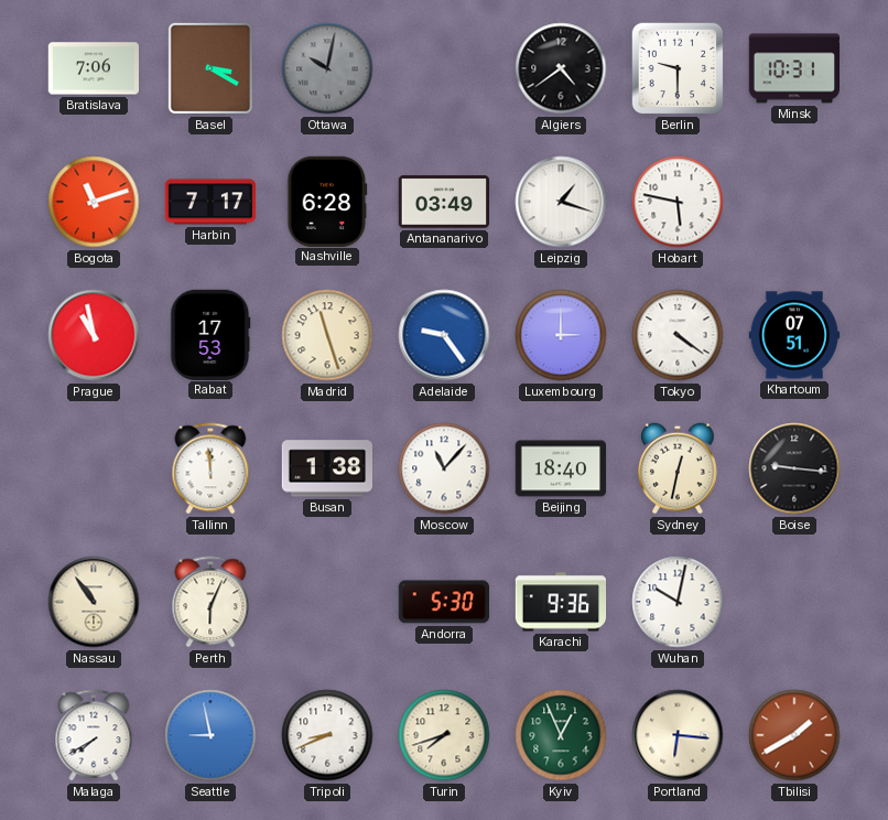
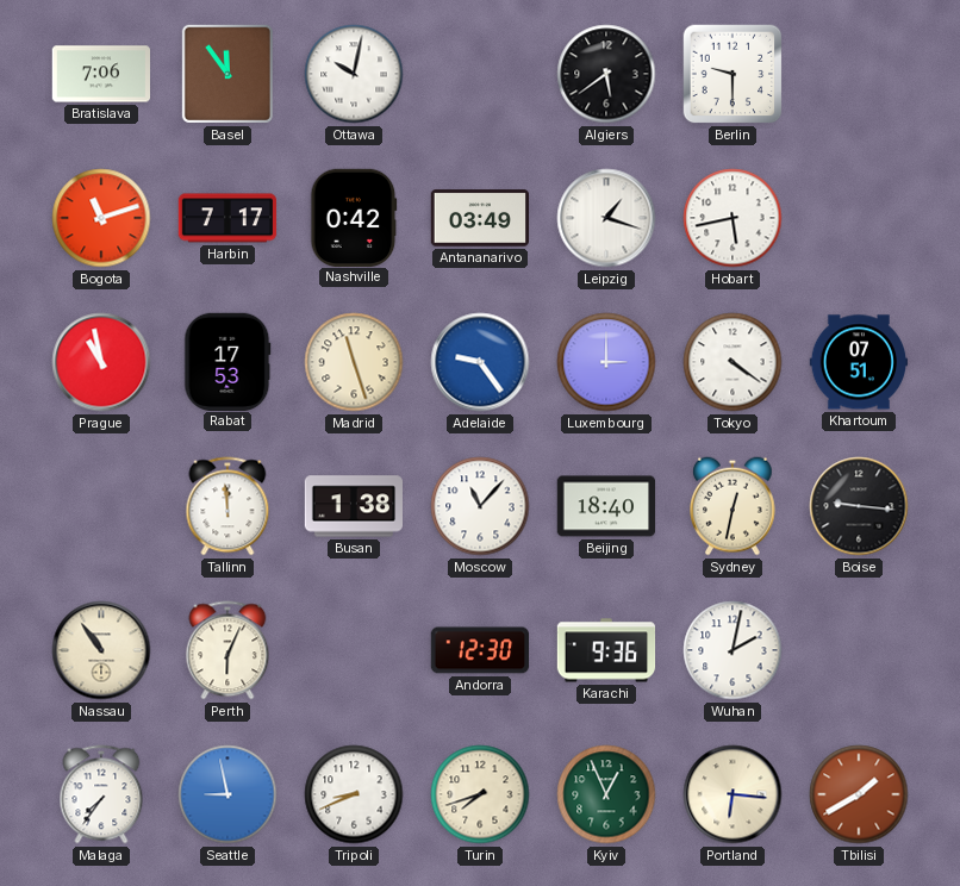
Basel: 3:20 -> 11:54 (227, 74)
Ottawa dial: grey -> white (354, 74)
Algiers: 4:39 -> 5:39 (606, 74)
Minsk: 10:31 -> none (793, 68)
Nashville: 6:28 -> 0:42 (354, 217)
Hobart: 5:47 -> 5:43 (733, 218)
Andorra: 5:30 -> 12:30 (479, 650)
Wuhan: 10:02 -> 2:02 (733, 650)
Malaga: 7:40 -> 7:36 (101, 794)
